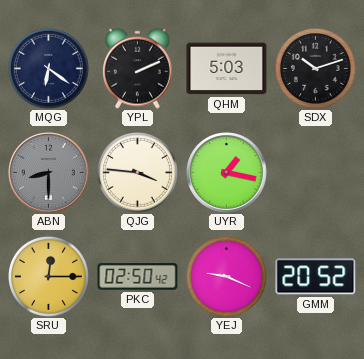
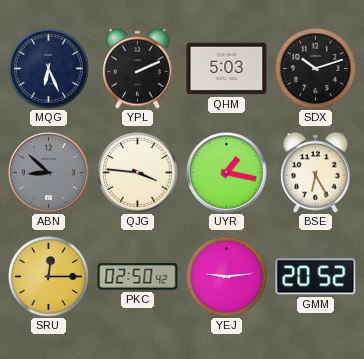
MQG: 6:21 -> 6:26 (48, 68)
ABN: 8:30 -> 8:52 (49, 173)
BSE: none -> 6:25 (316, 172)
YEJ: 9:19 -> 9:14 (226, 276)
